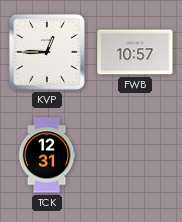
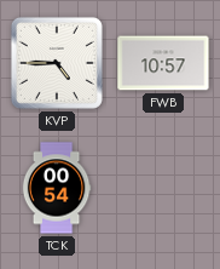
KVP: 12:45 -> 4:45 (57, 63)
TCK: 12:31 -> 00:54 (57, 188)
